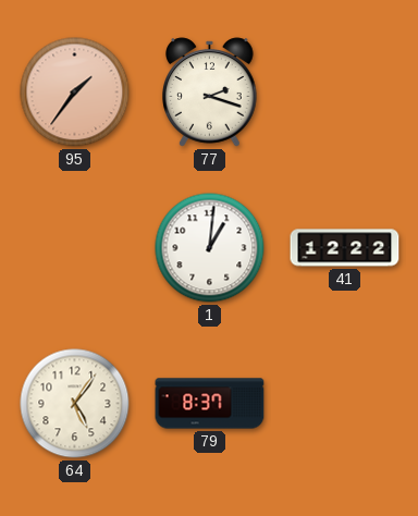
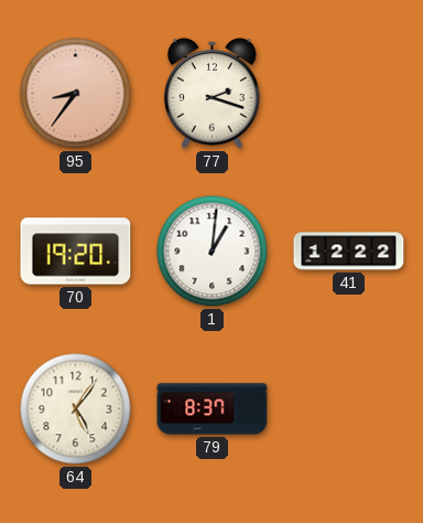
95: 1:36 -> 8:36 (76, 94)
70: none -> 19:20 (76, 252)
